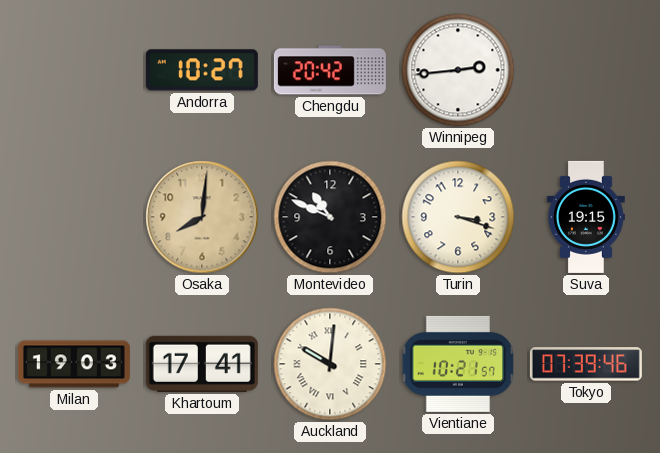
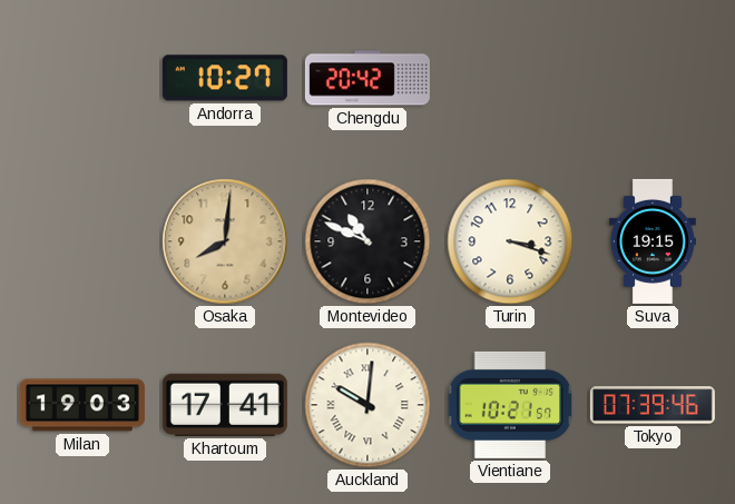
Winnipeg: 2:44 -> none (458, 70)
